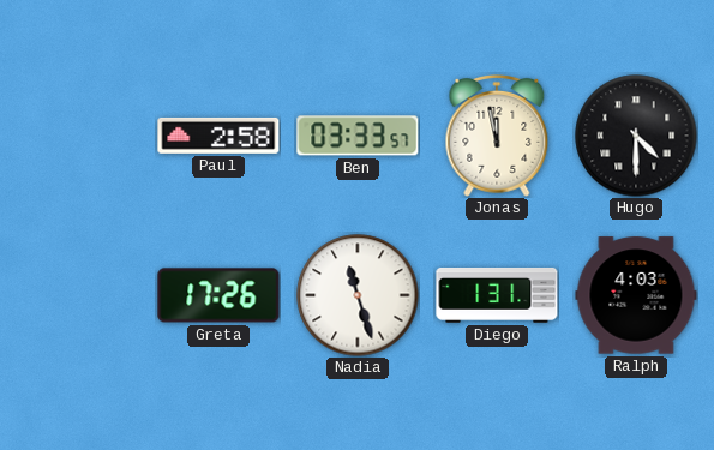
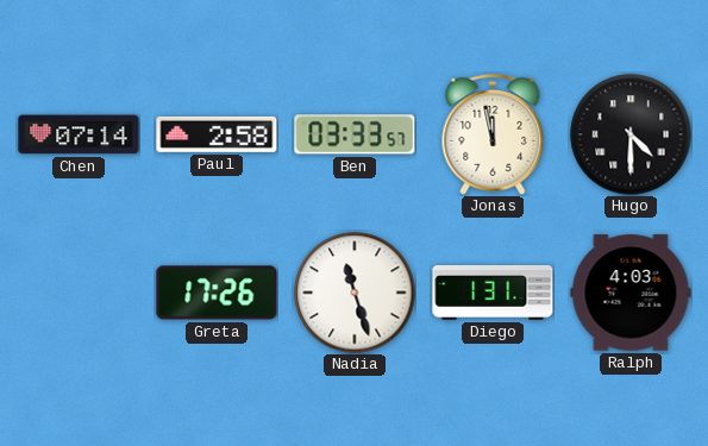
Chen: none -> 07:14 (79, 134)
